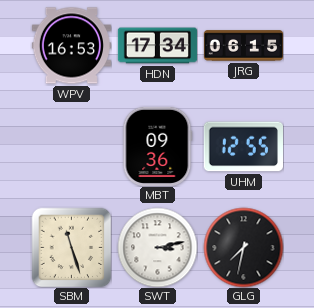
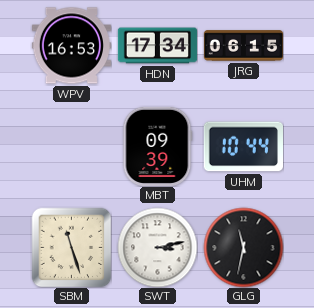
MBT: 09:36 -> 09:39 (158, 146)
UHM: 12:55 -> 10:44 (243, 147)
GLG: 7:32 -> 11:32 (243, 247)
